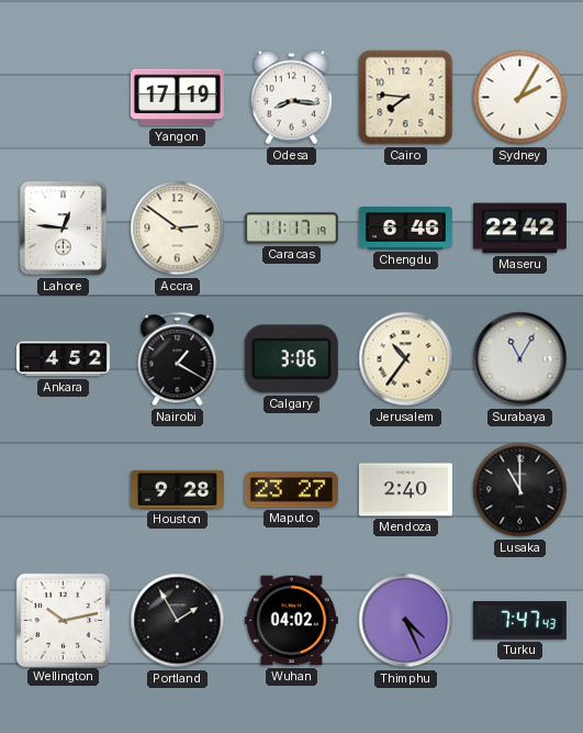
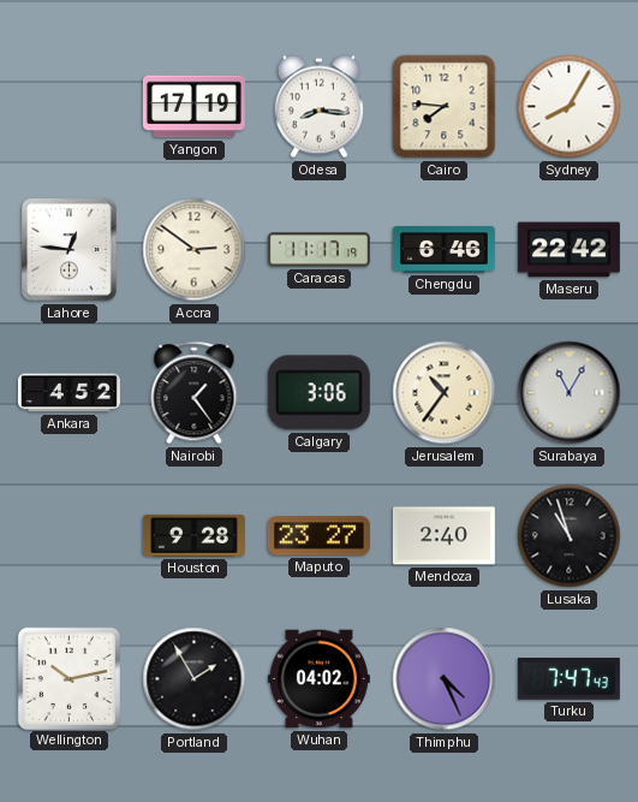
Sydney: 2:05 -> 8:05 (570, 107)
Nairobi: 1:20 -> 1:24 (195, 393)
Lusaka: 11:00 -> 10:57 (570, 536)
